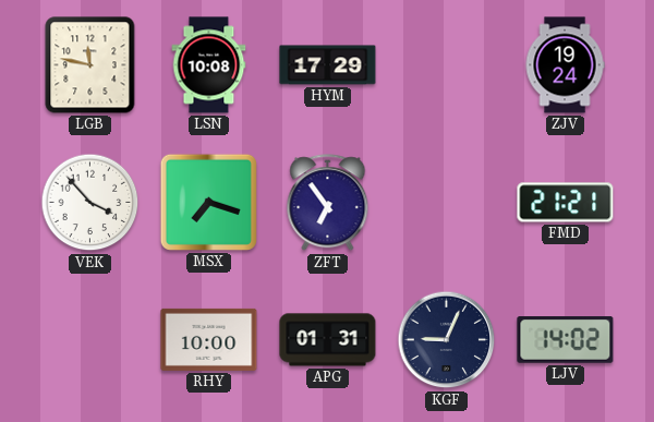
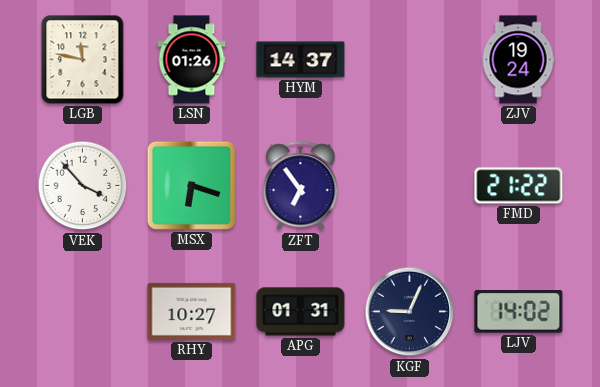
LSN: 10:08 -> 01:26 (192, 60)
HYM: 17:29 -> 14:37 (301, 60)
MSX: 7:18 -> 6:18 (191, 185)
FMD: 21:21 -> 21:22 (519, 186)
RHY: 10:00 -> 10:27 (192, 311)
